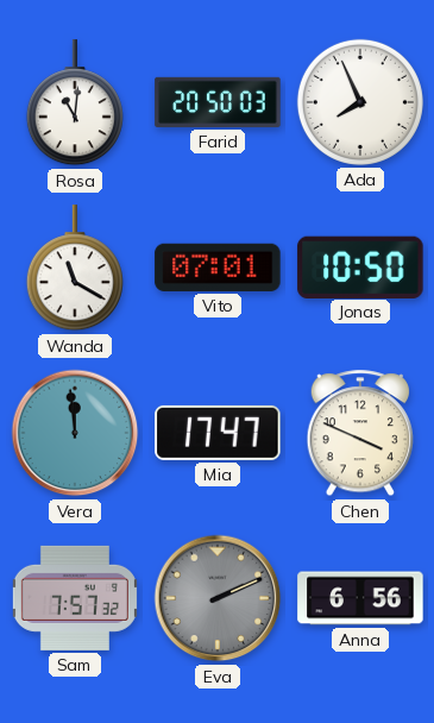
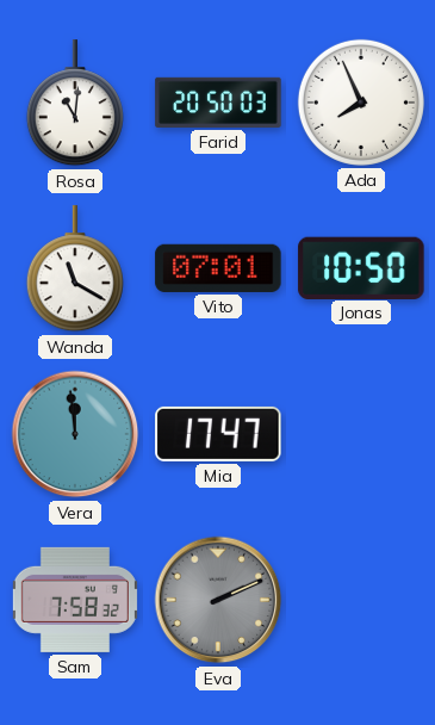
Chen: 3:49 -> none (360, 434)
Sam: 7:57 -> 7:58 (75, 600)
Anna: 6:56 -> none (360, 598)
